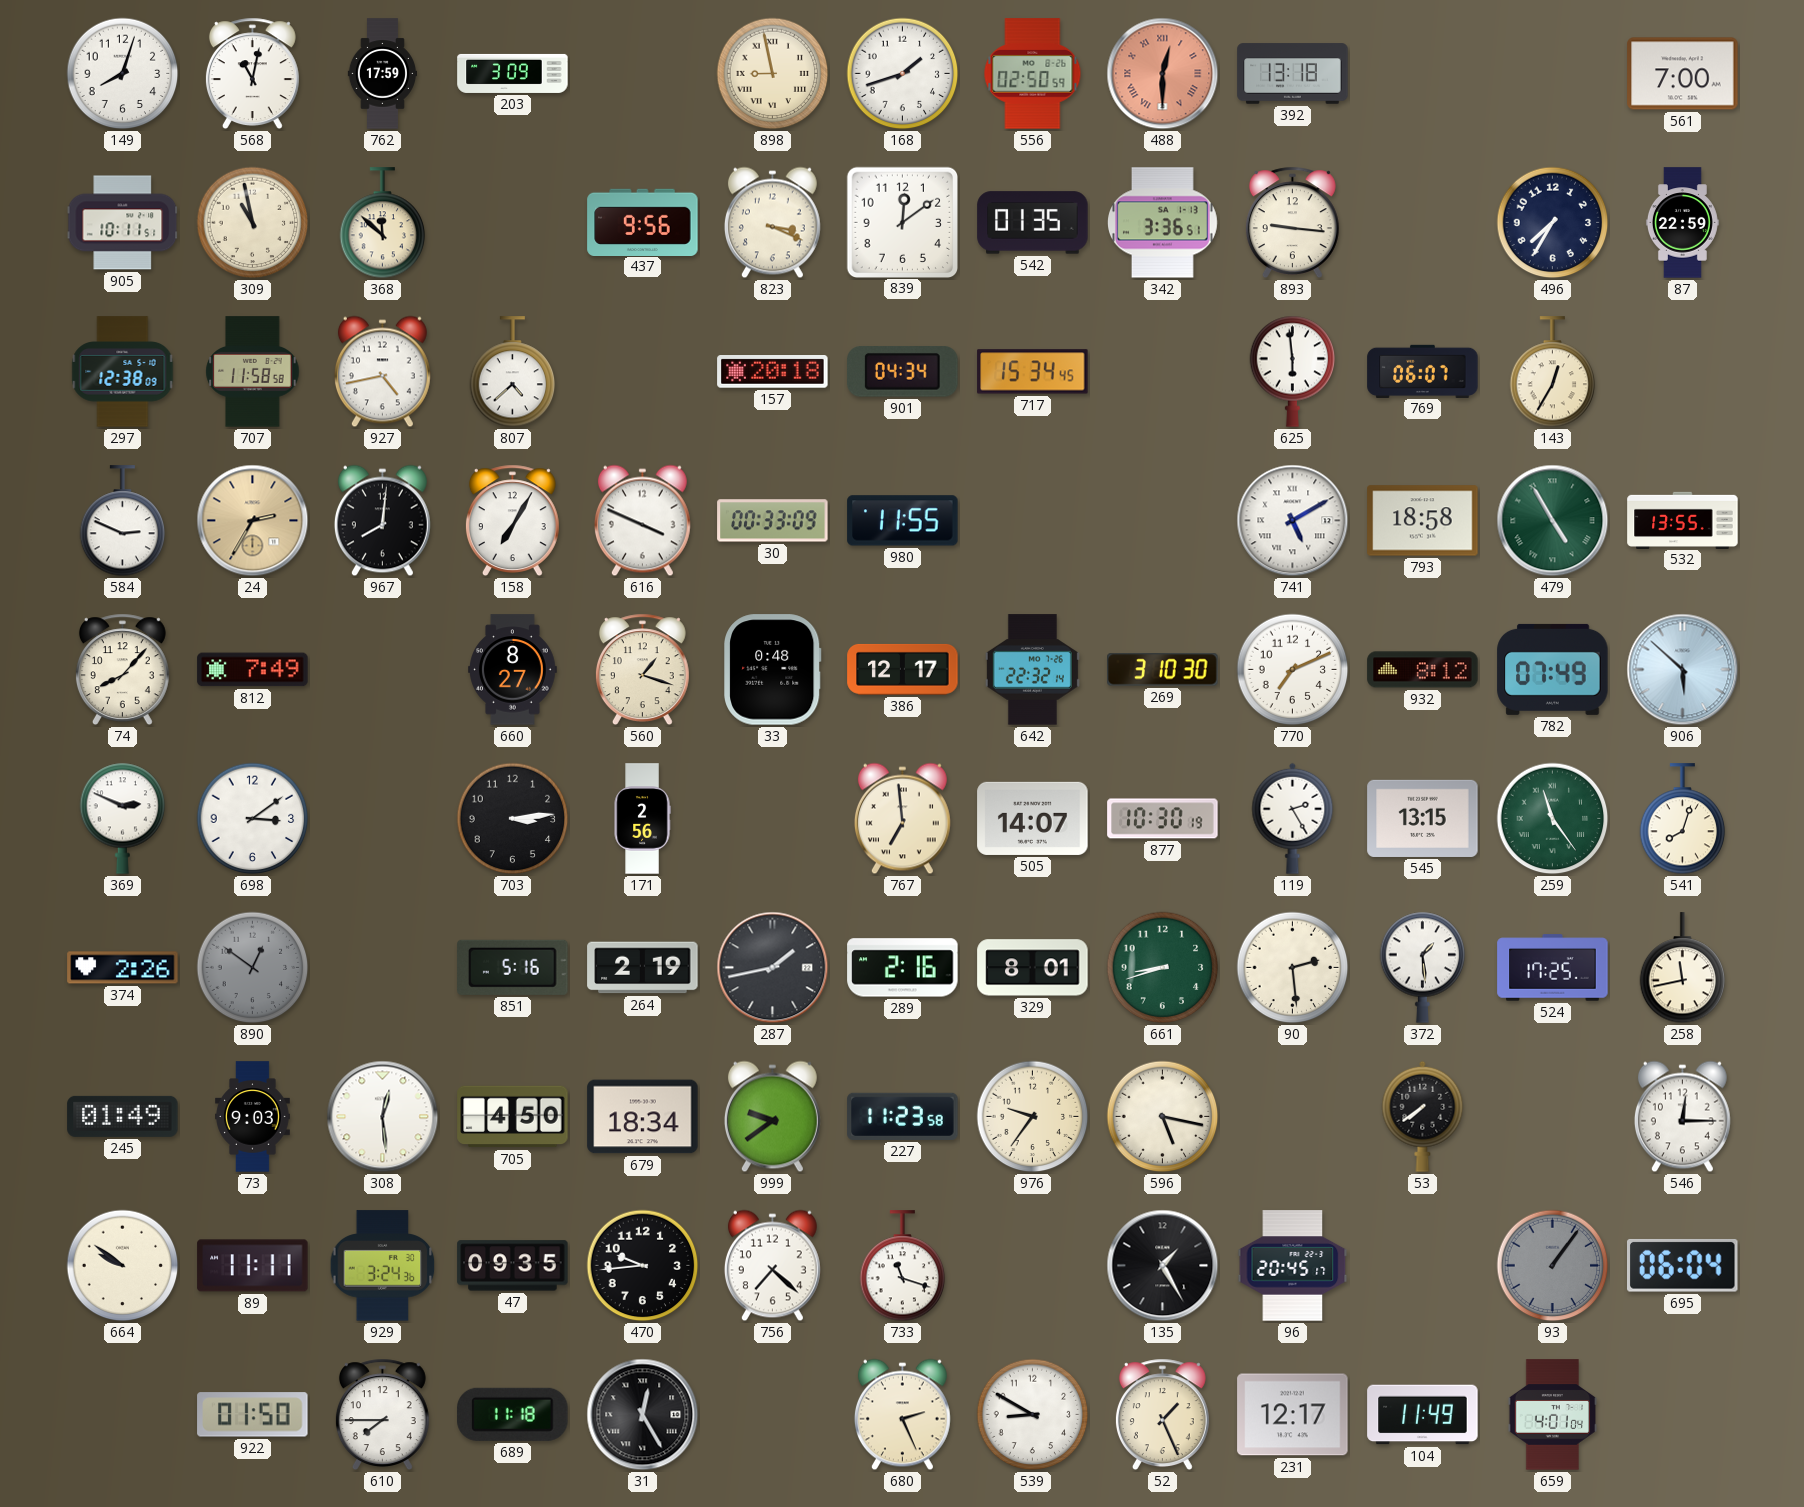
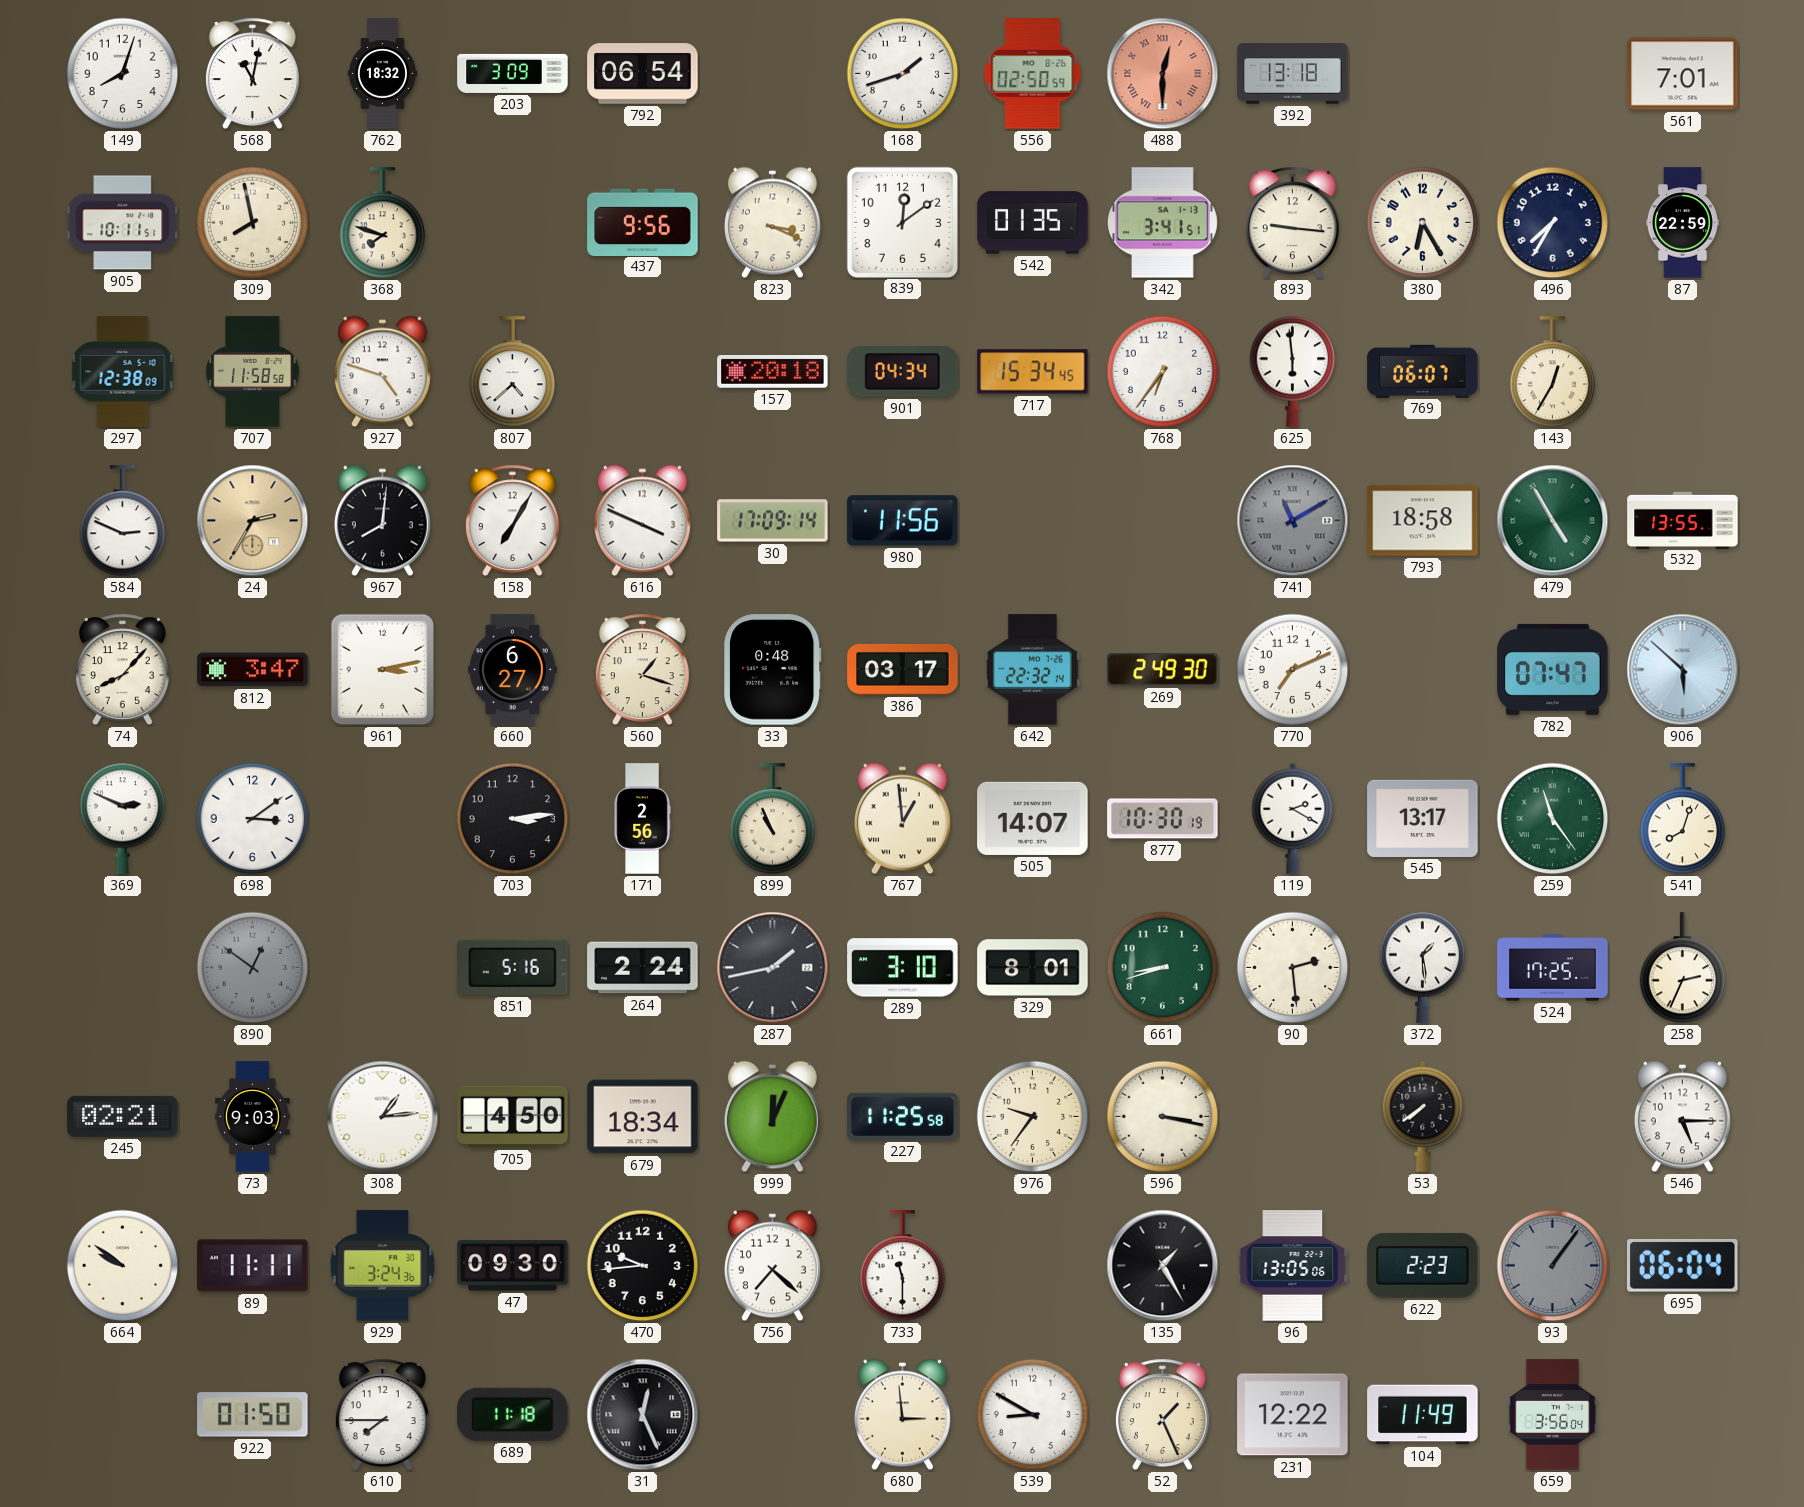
762: 17:59 -> 18:32 (382, 74)
792: none -> 06:54 (643, 74)
898: 8:58 -> none (773, 74)
561: 7:00 -> 7:01 (1683, 74)
309: 10:58 -> 7:58 (253, 223)
368: 11:52 -> 7:48 (383, 223)
342: 3:36 -> 3:41 (1162, 223)
380: none -> 6:25 (1423, 223)
927: 4:43 -> 4:48 (382, 372)
768: none -> 6:36 (1163, 372)
30: 00:33 -> 17:09 (773, 521)
980: 11:55 -> 11:56 (903, 521)
741: 5:10 -> 11:10 (1293, 521)
741 dial: white -> grey (1293, 521)
812: 7:49 -> 3:47 (253, 670)
961: none -> 3:13 (383, 670)
660: 8:27 -> 6:27 (513, 670)
386: 12:17 -> 03:17 (903, 669)
269: 3:10 -> 2:49 (1163, 670)
932: 8:12 -> none (1423, 670)
782: 07:49 -> 07:47 (1553, 669)
899: none -> 10:56 (773, 819)
767: 6:59 -> 12:59 (902, 819)
119: 2:25 -> 2:20 (1293, 818)
545: 13:15 -> 13:17 (1423, 818)
374: 2:26 -> none (123, 968)
264: 2:19 -> 2:24 (643, 968)
289: 2:16 -> 3:10 (903, 968)
258: 11:43 -> 2:34 (1683, 968)
245: 01:49 -> 02:21 (123, 1116)
308: 12:29 -> 1:14 (383, 1117)
999: 9:39 -> 12:04 (772, 1117)
227: 11:23 -> 11:25 (903, 1116)
596: 5:17 -> 3:17 (1163, 1117)
546: 12:15 -> 5:15 (1682, 1117)
47: 09:35 -> 09:30 (513, 1266)
733: 11:18 -> 11:30 (903, 1266)
96: 20:45 -> 13:05 (1293, 1266)
622: none -> 2:23 (1423, 1265)
31: 12:25 -> 12:26 (643, 1415)
680: 2:26 -> 2:59 (902, 1415)
231: 12:17 -> 12:22 (1293, 1415)
659: 4:01 -> 3:56 (1552, 1415)
